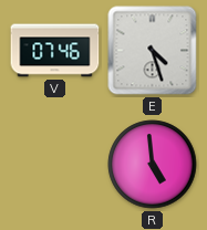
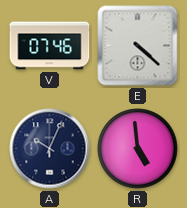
E: 4:27 -> 4:22 (138, 46)
A: none -> 10:04 (50, 149)
